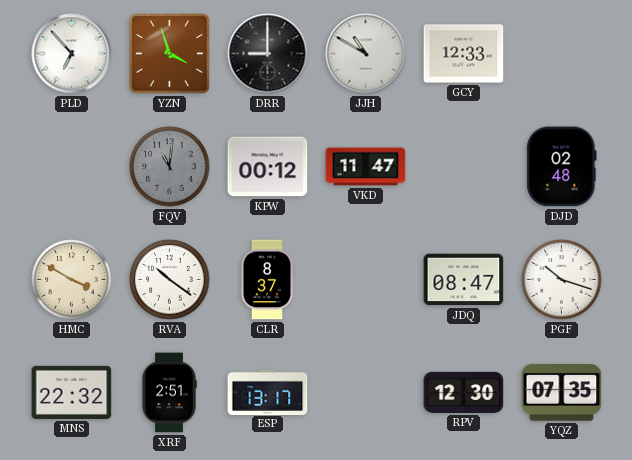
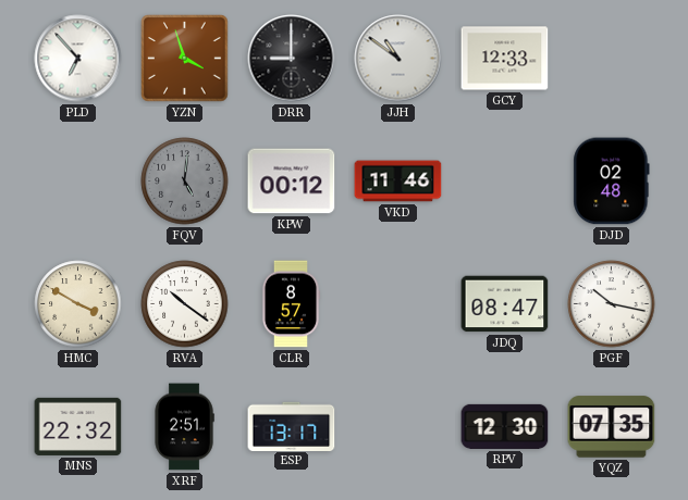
JJH: 10:50 -> 10:51 (398, 59)
FQV: 11:01 -> 5:01 (185, 182)
VKD: 11:47 -> 11:46 (398, 182)
CLR: 8:37 -> 8:57 (291, 304)
PGF: 10:18 -> 10:17 (612, 304)
